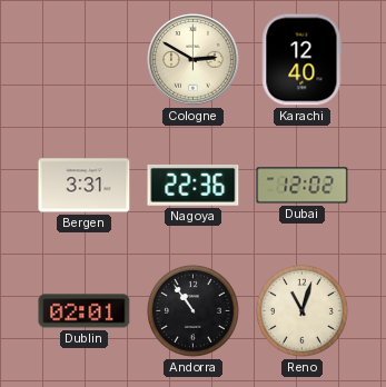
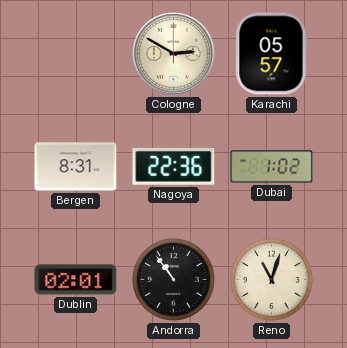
Karachi: 12:40 -> 05:57 (272, 54)
Bergen: 3:31 -> 8:31 (76, 167)
Dubai: 12:02 -> 1:02 (272, 167)
